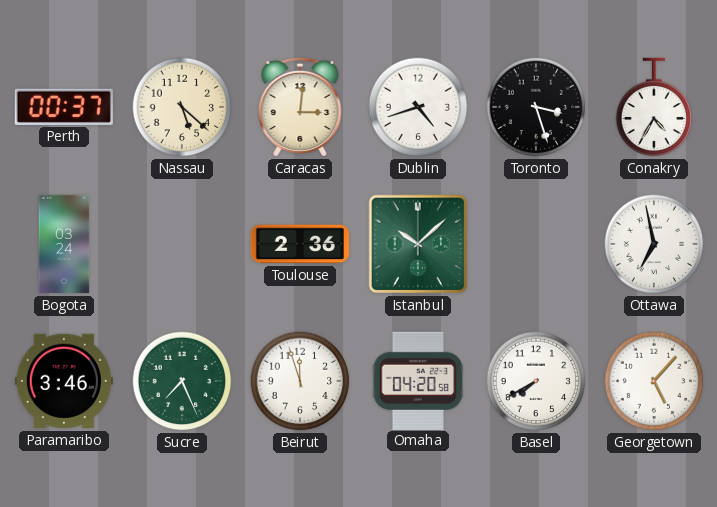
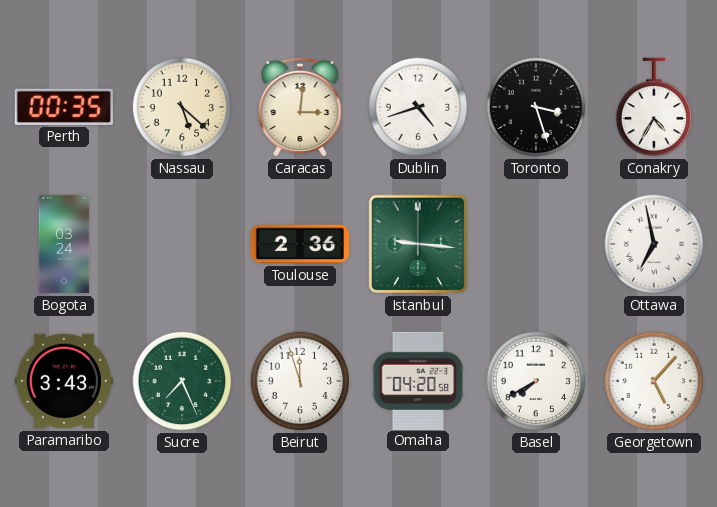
Perth: 00:37 -> 00:35 (64, 107)
Istanbul: 10:08 -> 9:16 (418, 244)
Paramaribo: 3:46 -> 3:43 (64, 381)
